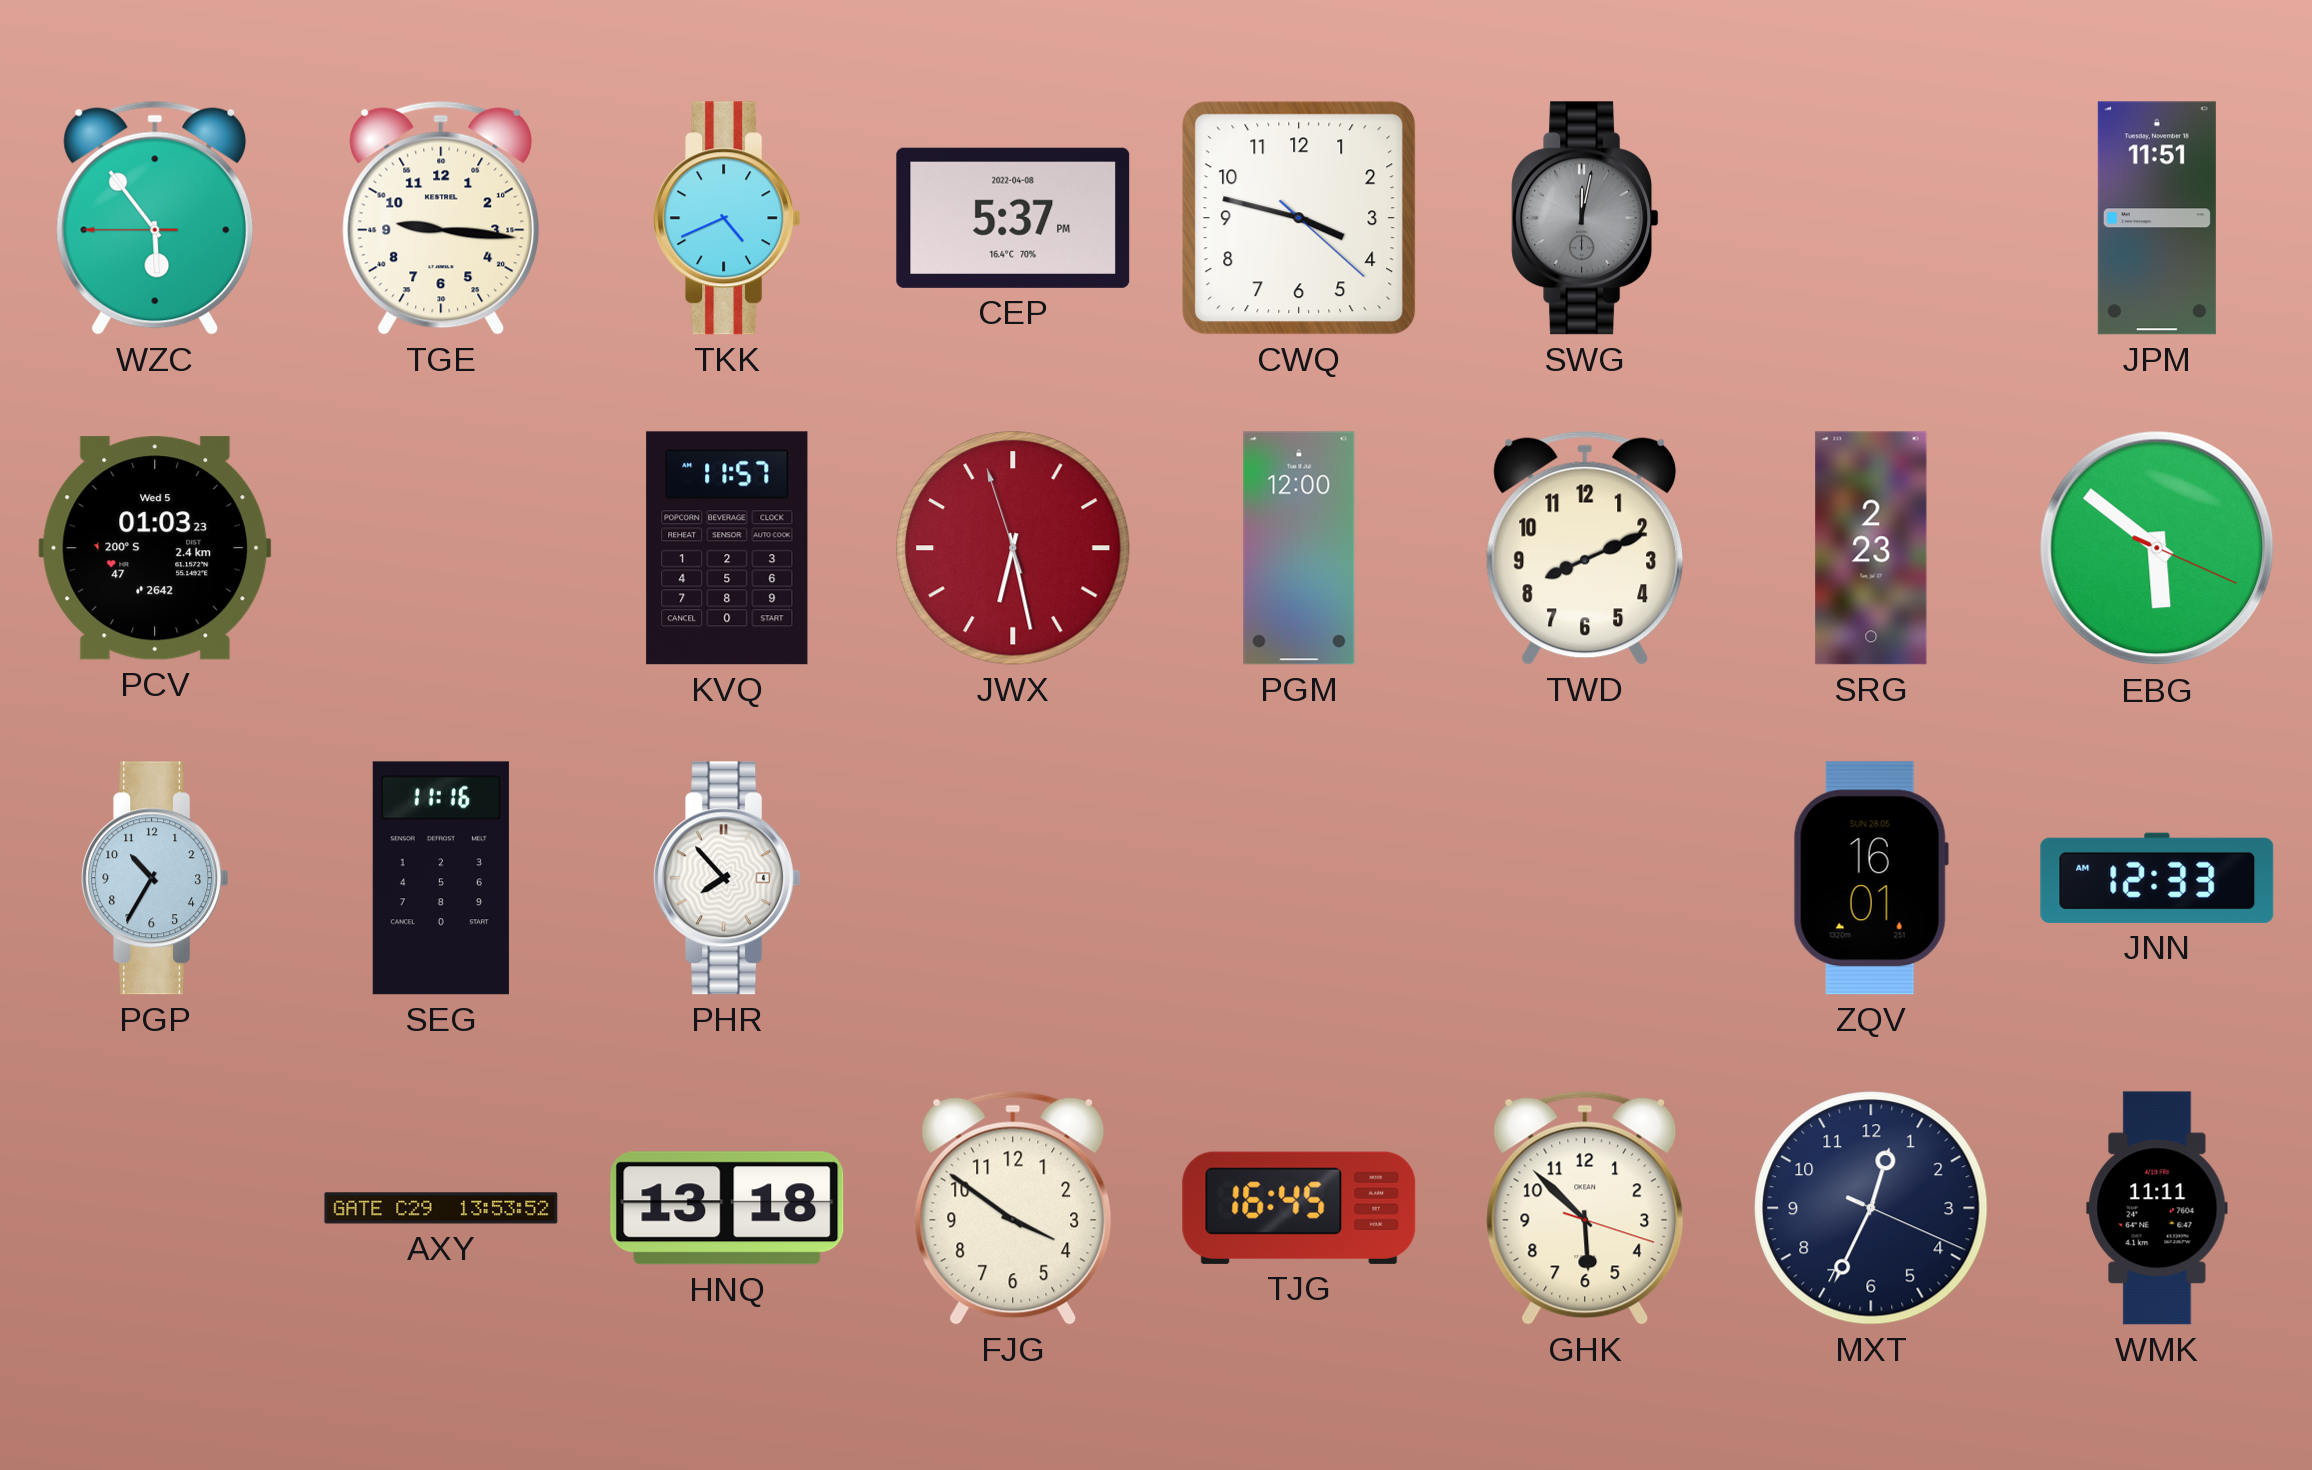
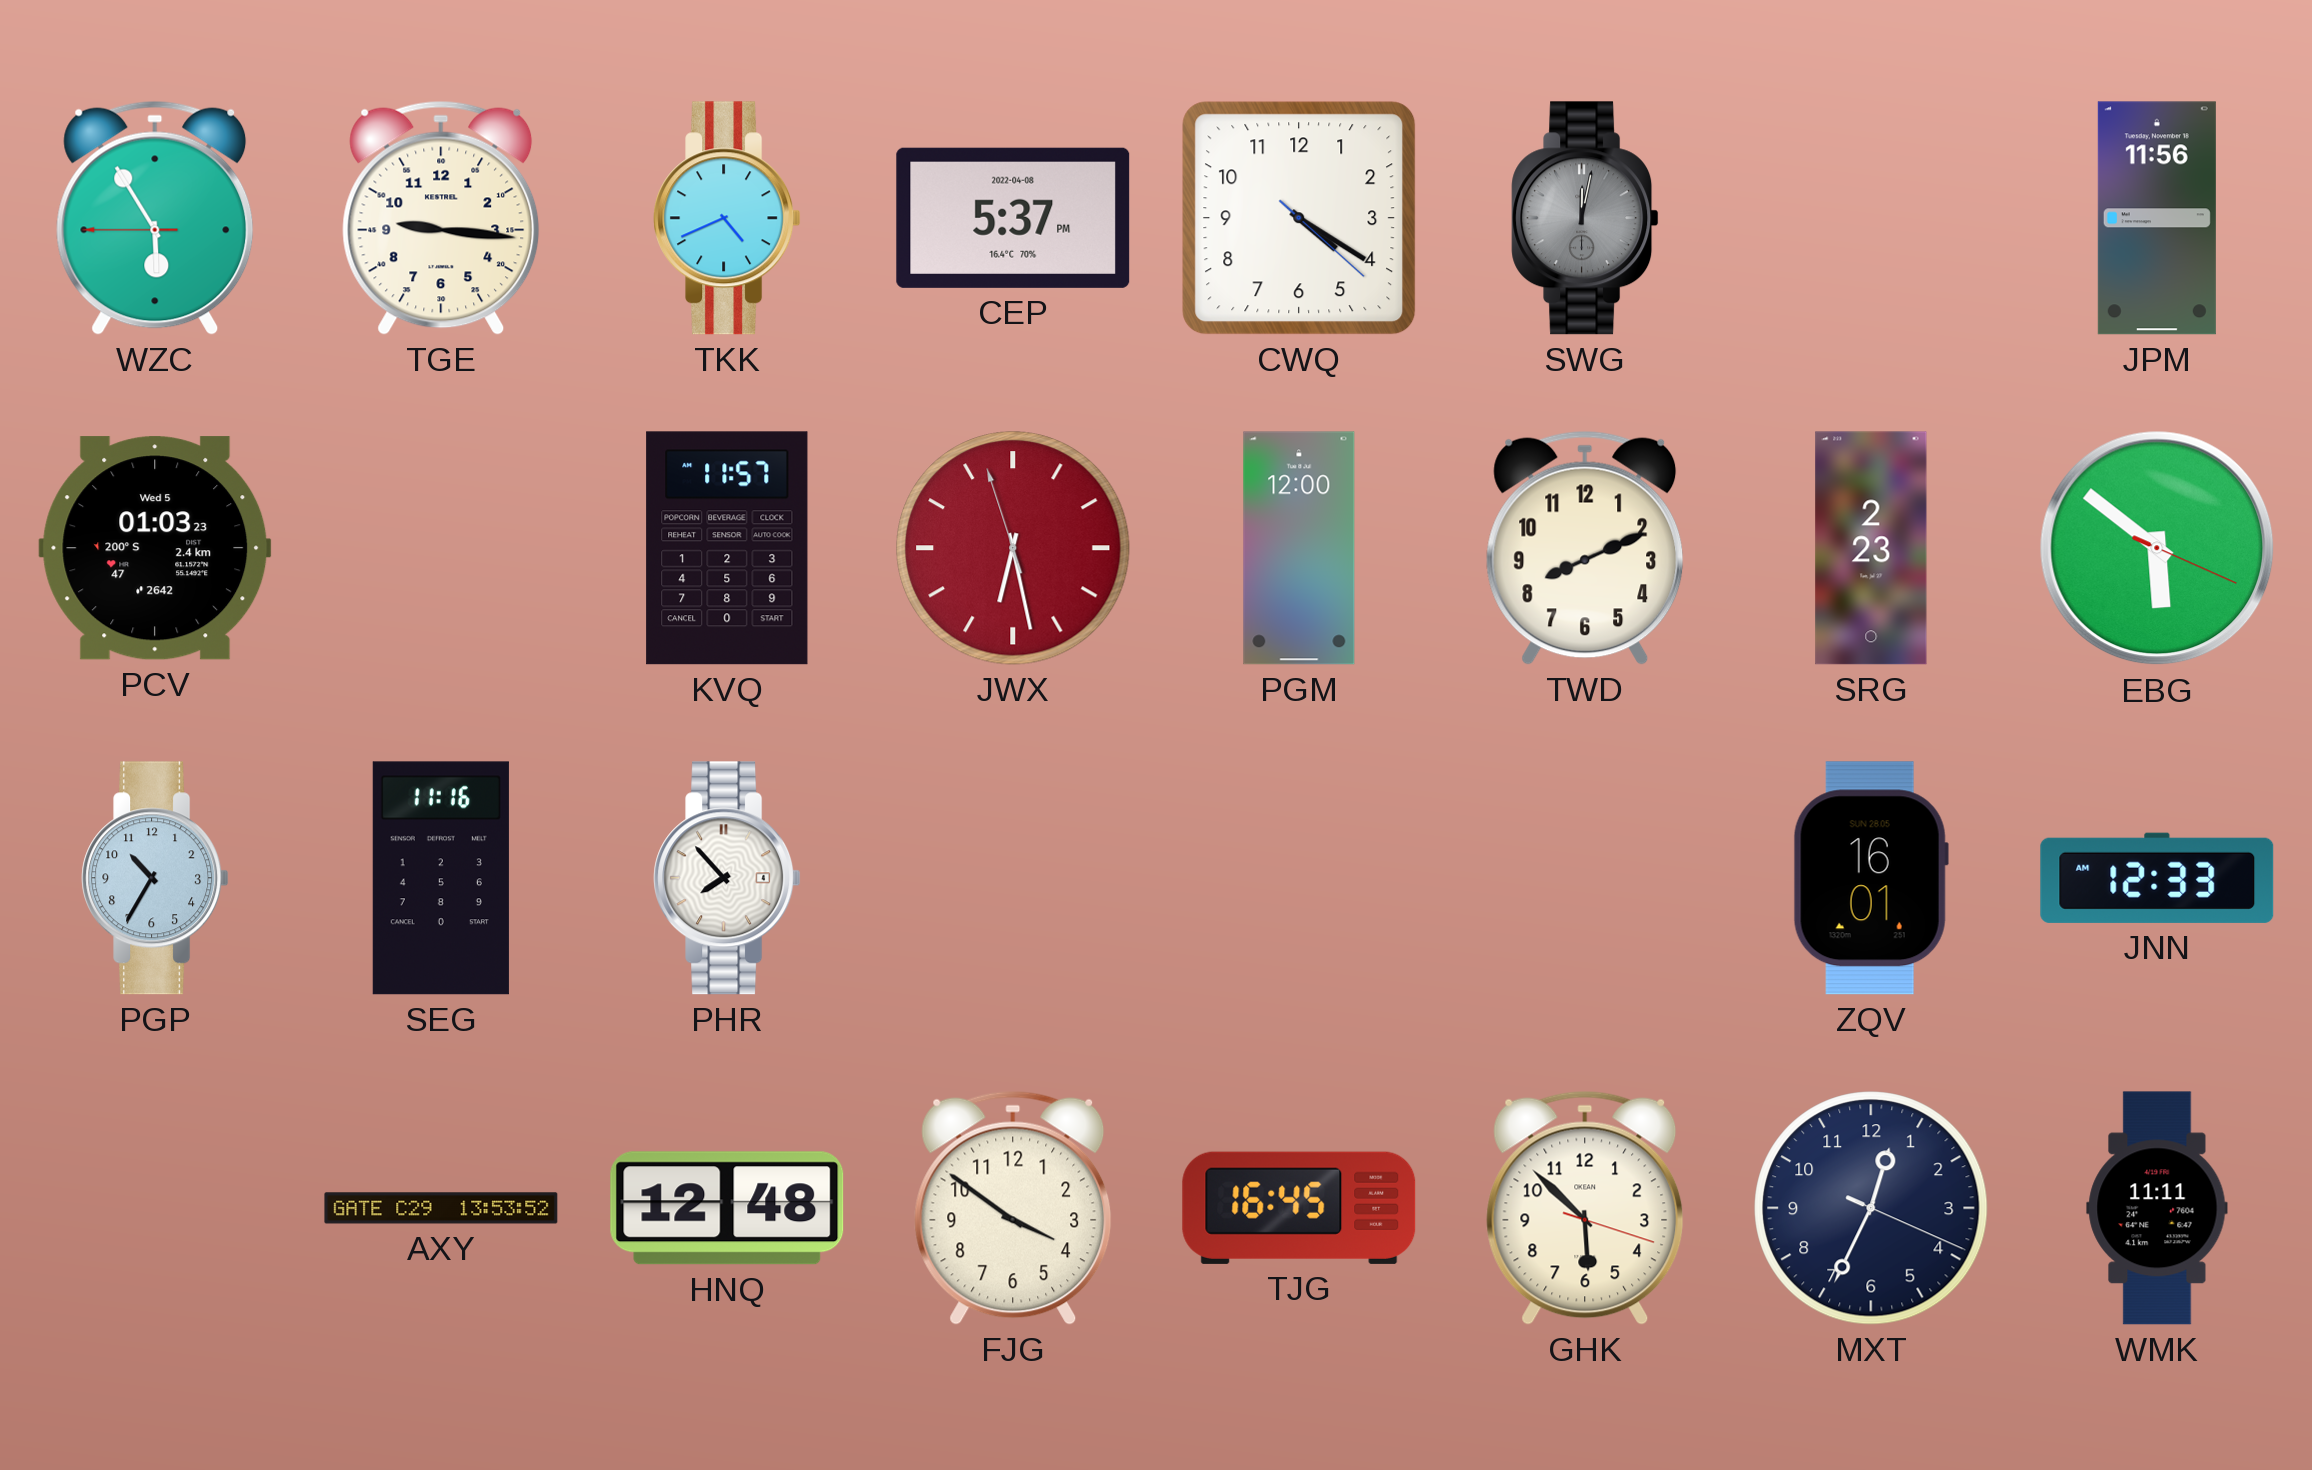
WZC: 5:53 -> 5:54 (155, 218)
CWQ: 3:47 -> 4:20 (1299, 218)
JPM: 11:51 -> 11:56 (2157, 218)
HNQ: 13:18 -> 12:48 (727, 1208)
